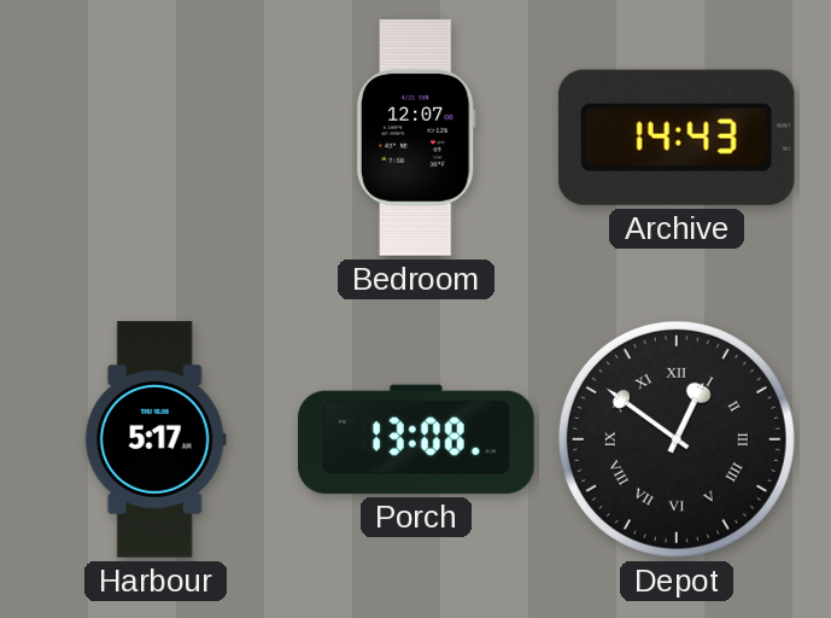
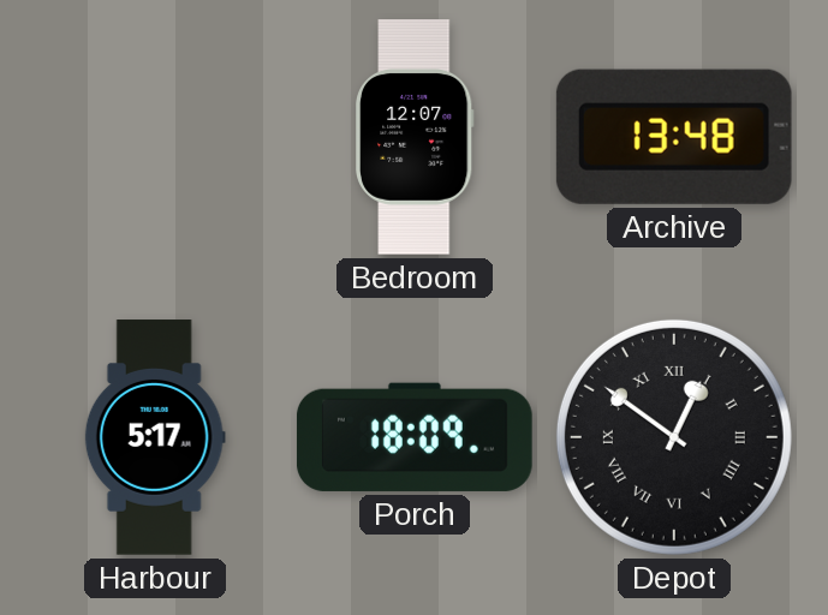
Archive: 14:43 -> 13:48 (674, 137)
Porch: 13:08 -> 18:09 (415, 437)
